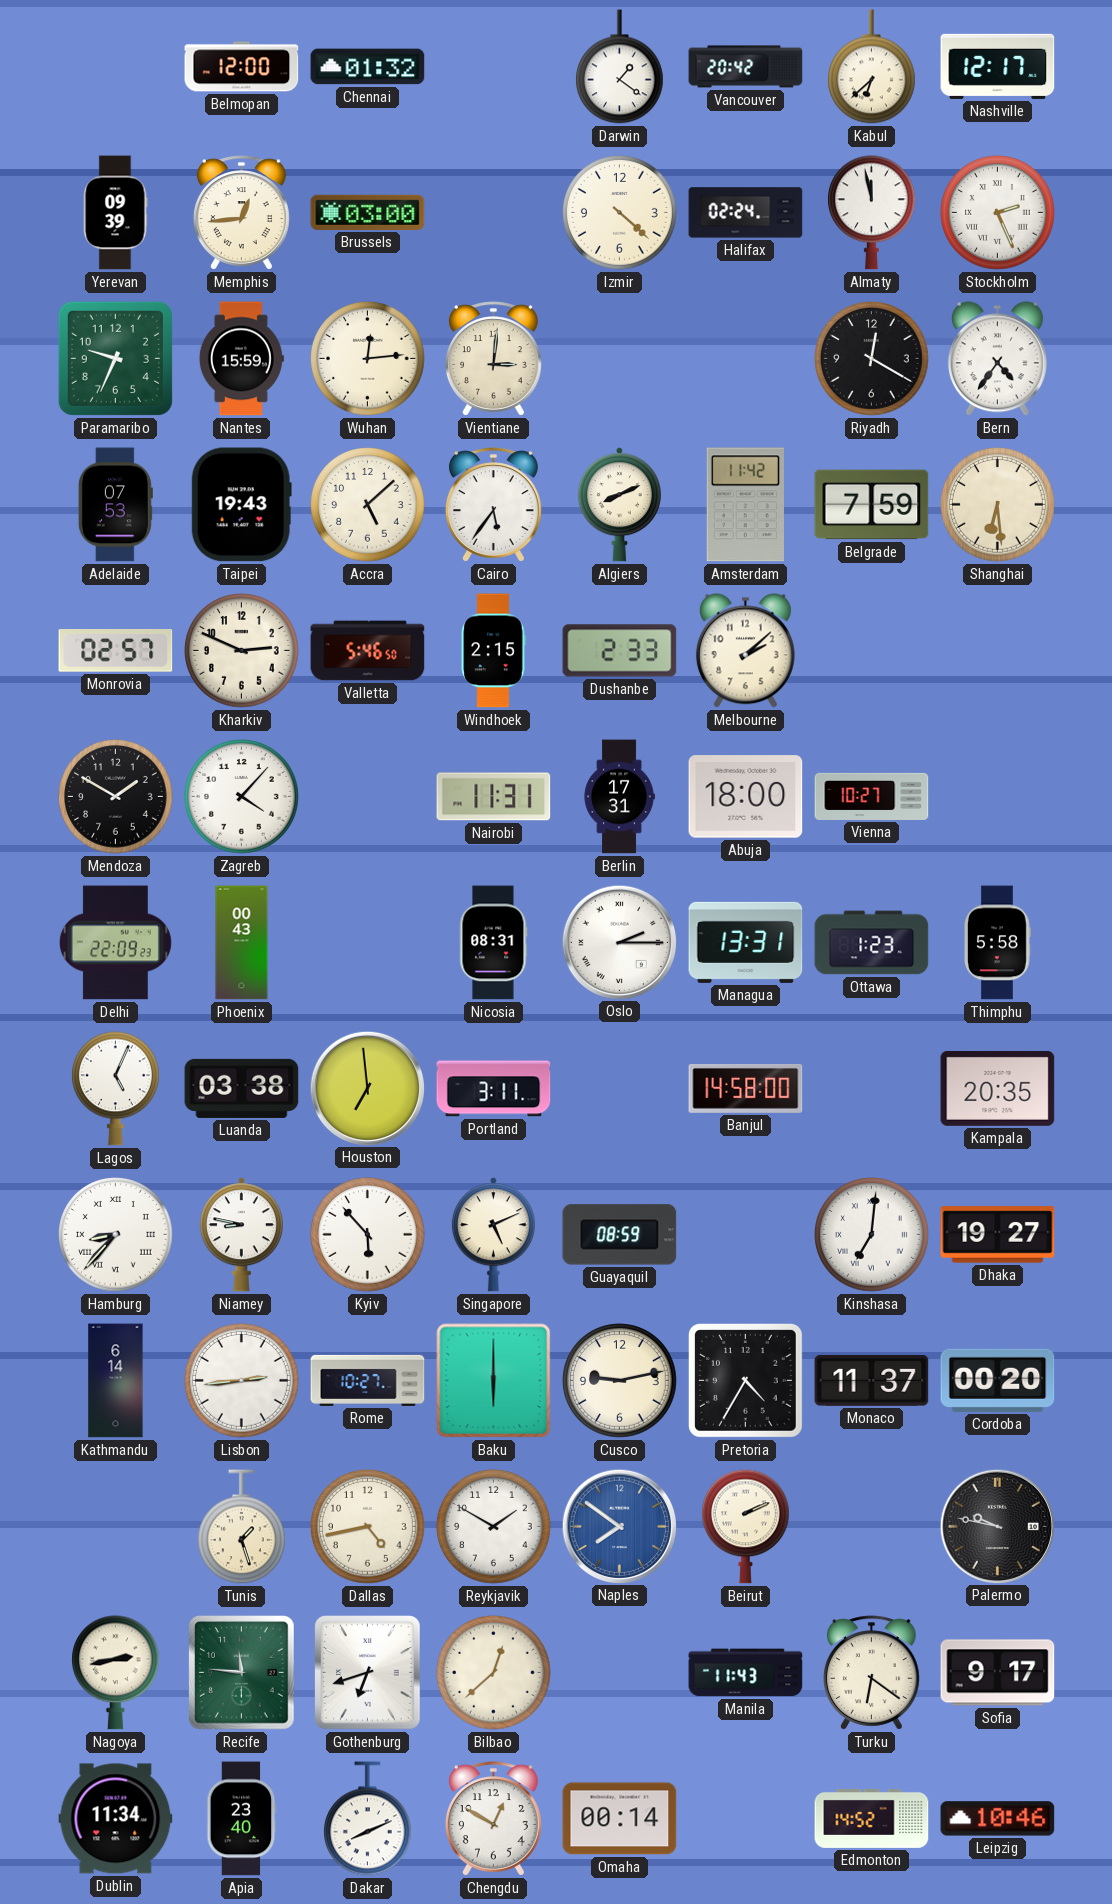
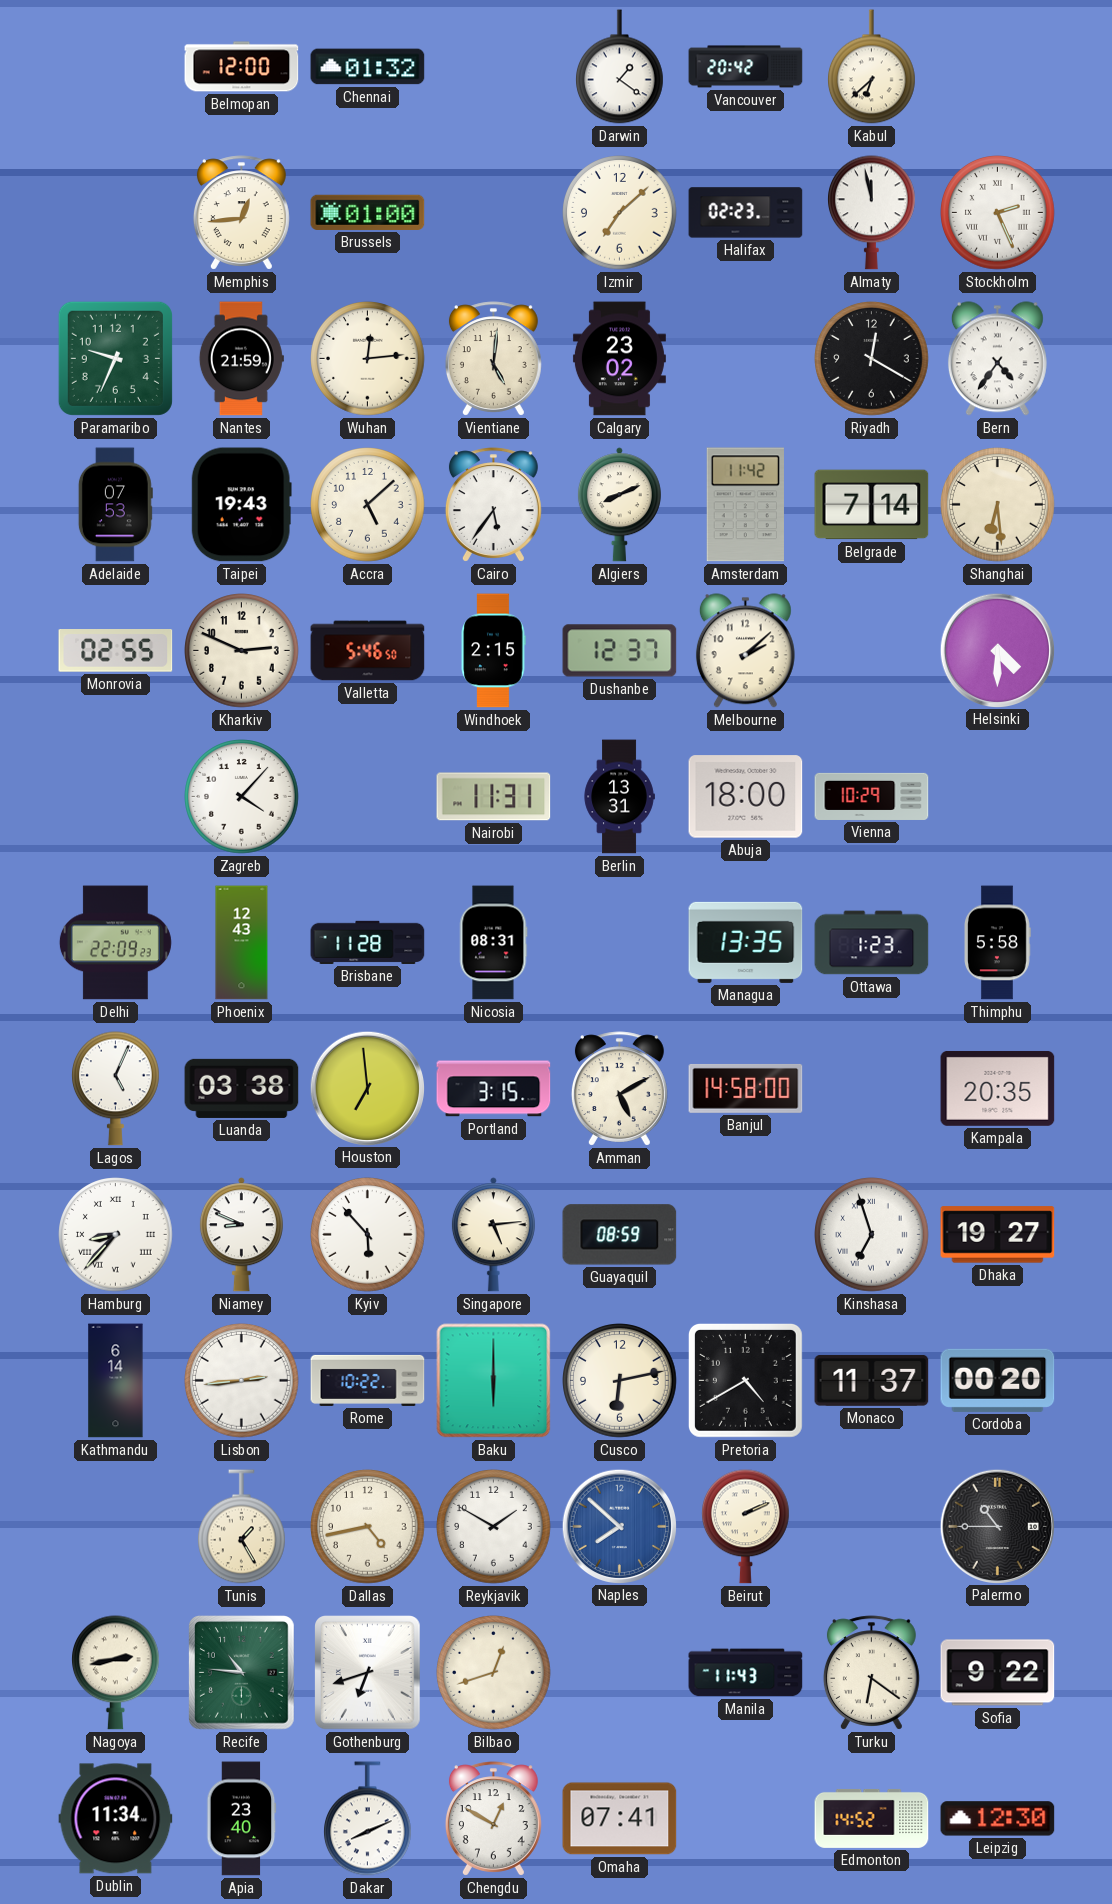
Nashville: 12:17 -> none (998, 66)
Yerevan: 09:39 -> none (115, 213)
Brussels: 03:00 -> 01:00 (368, 212)
Izmir: 4:22 -> 7:08 (620, 213)
Halifax: 02:24 -> 02:23 (746, 213)
Nantes: 15:59 -> 21:59 (241, 359)
Vientiane: 3:01 -> 5:01 (493, 359)
Calgary: none -> 23:02 (619, 359)
Belgrade: 7:59 -> 7:14 (872, 505)
Monrovia: 02:57 -> 02:55 (116, 651)
Dushanbe: 2:33 -> 12:37 (620, 651)
Helsinki: none -> 4:30 (997, 650)
Mendoza: 1:50 -> none (116, 797)
Berlin: 17:31 -> 13:31 (619, 797)
Vienna: 10:27 -> 10:29 (872, 796)
Phoenix: 00:43 -> 12:43 (242, 943)
Brisbane: none -> 11:28 (368, 942)
Oslo: 2:15 -> none (619, 942)
Managua: 13:31 -> 13:35 (746, 942)
Portland: 3:11 -> 3:15 (494, 1089)
Amman: none -> 5:10 (619, 1089)
Niamey: 8:47 -> 8:49 (241, 1235)
Singapore: 5:11 -> 5:14 (493, 1235)
Kinshasa: 7:01 -> 6:57 (872, 1235)
Rome: 10:27 -> 10:22 (368, 1380)
Cusco: 9:13 -> 6:13 (620, 1381)
Pretoria: 4:35 -> 4:40 (745, 1380)
Tunis: 1:27 -> 1:25 (242, 1527)
Naples: 7:51 -> 7:52 (619, 1526)
Palermo: 9:47 -> 10:45 (997, 1526)
Recife: 11:46 -> 10:46 (242, 1673)
Bilbao: 12:38 -> 12:42 (494, 1673)
Sofia: 9:17 -> 9:22 (998, 1673)
Omaha: 00:14 -> 07:41 (620, 1819)
Leipzig: 10:46 -> 12:30 (998, 1819)
